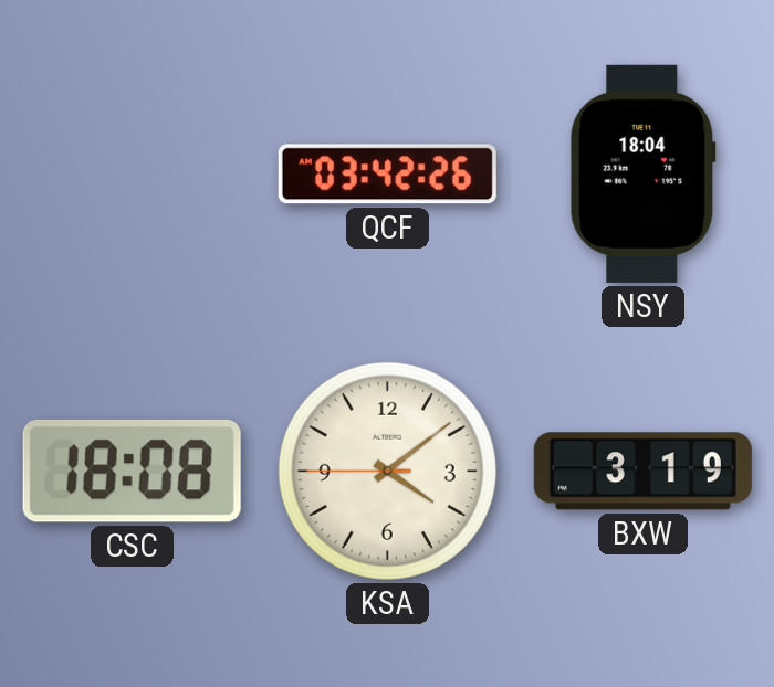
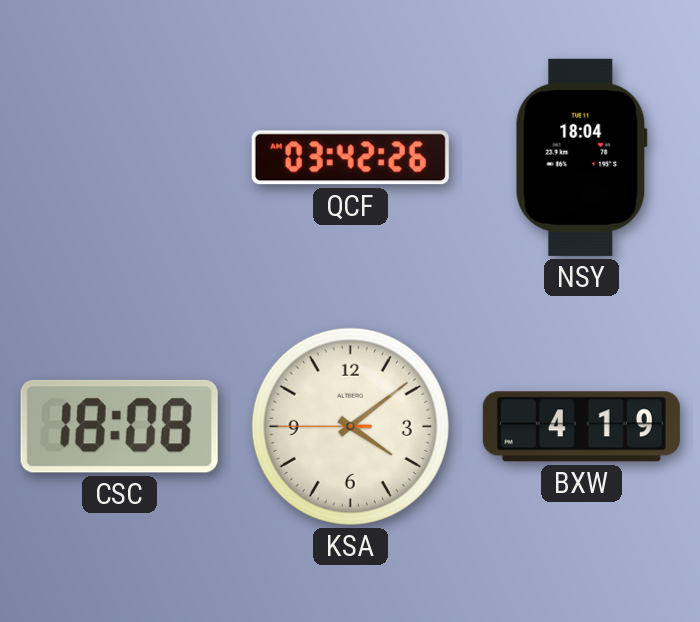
BXW: 3:19 -> 4:19 (581, 427)
